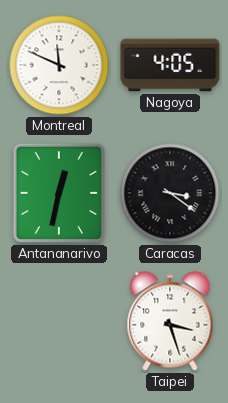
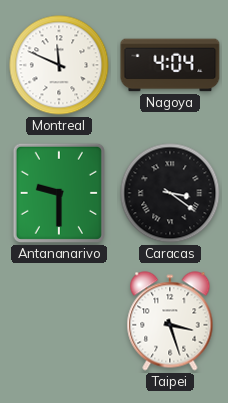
Nagoya: 4:05 -> 4:04 (170, 65)
Antananarivo: 12:32 -> 9:30 (59, 193)
